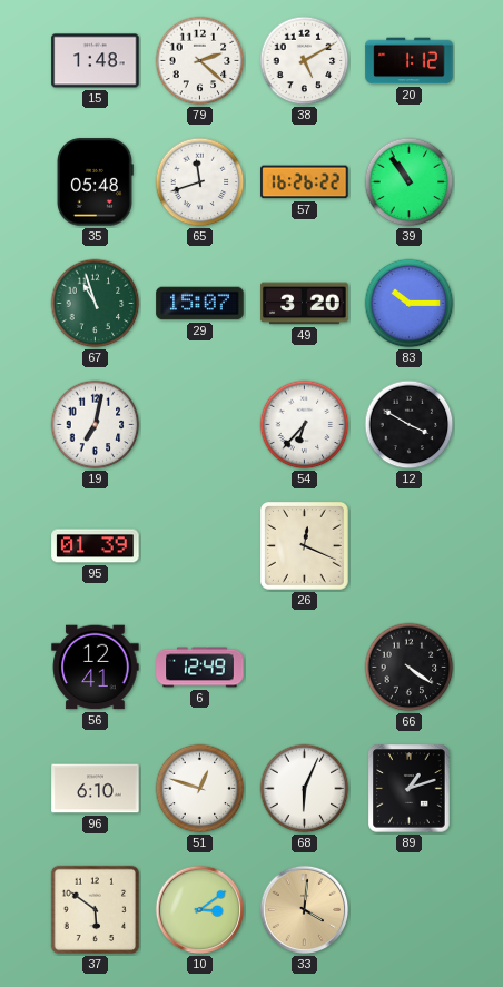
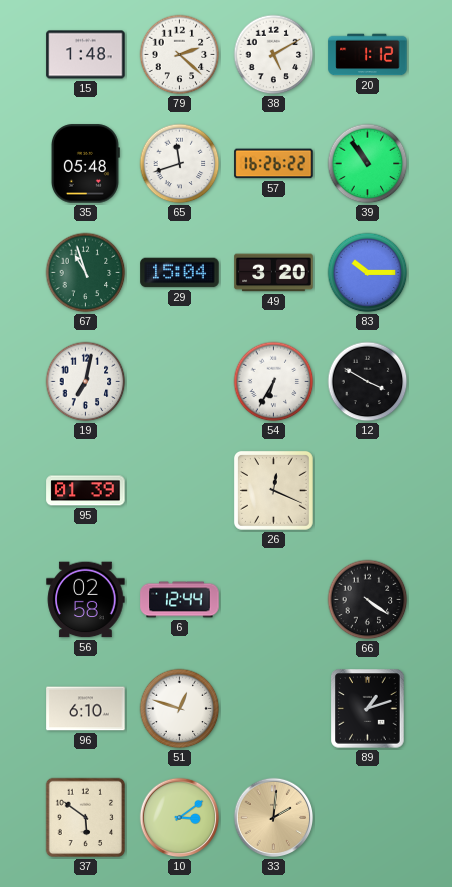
29: 15:07 -> 15:04 (180, 273)
54: 6:37 -> 6:35 (274, 382)
56: 12:41 -> 02:58 (86, 600)
6: 12:49 -> 12:44 (180, 600)
68: 6:04 -> none (305, 789)
33: 4:01 -> 2:01 (274, 818)
